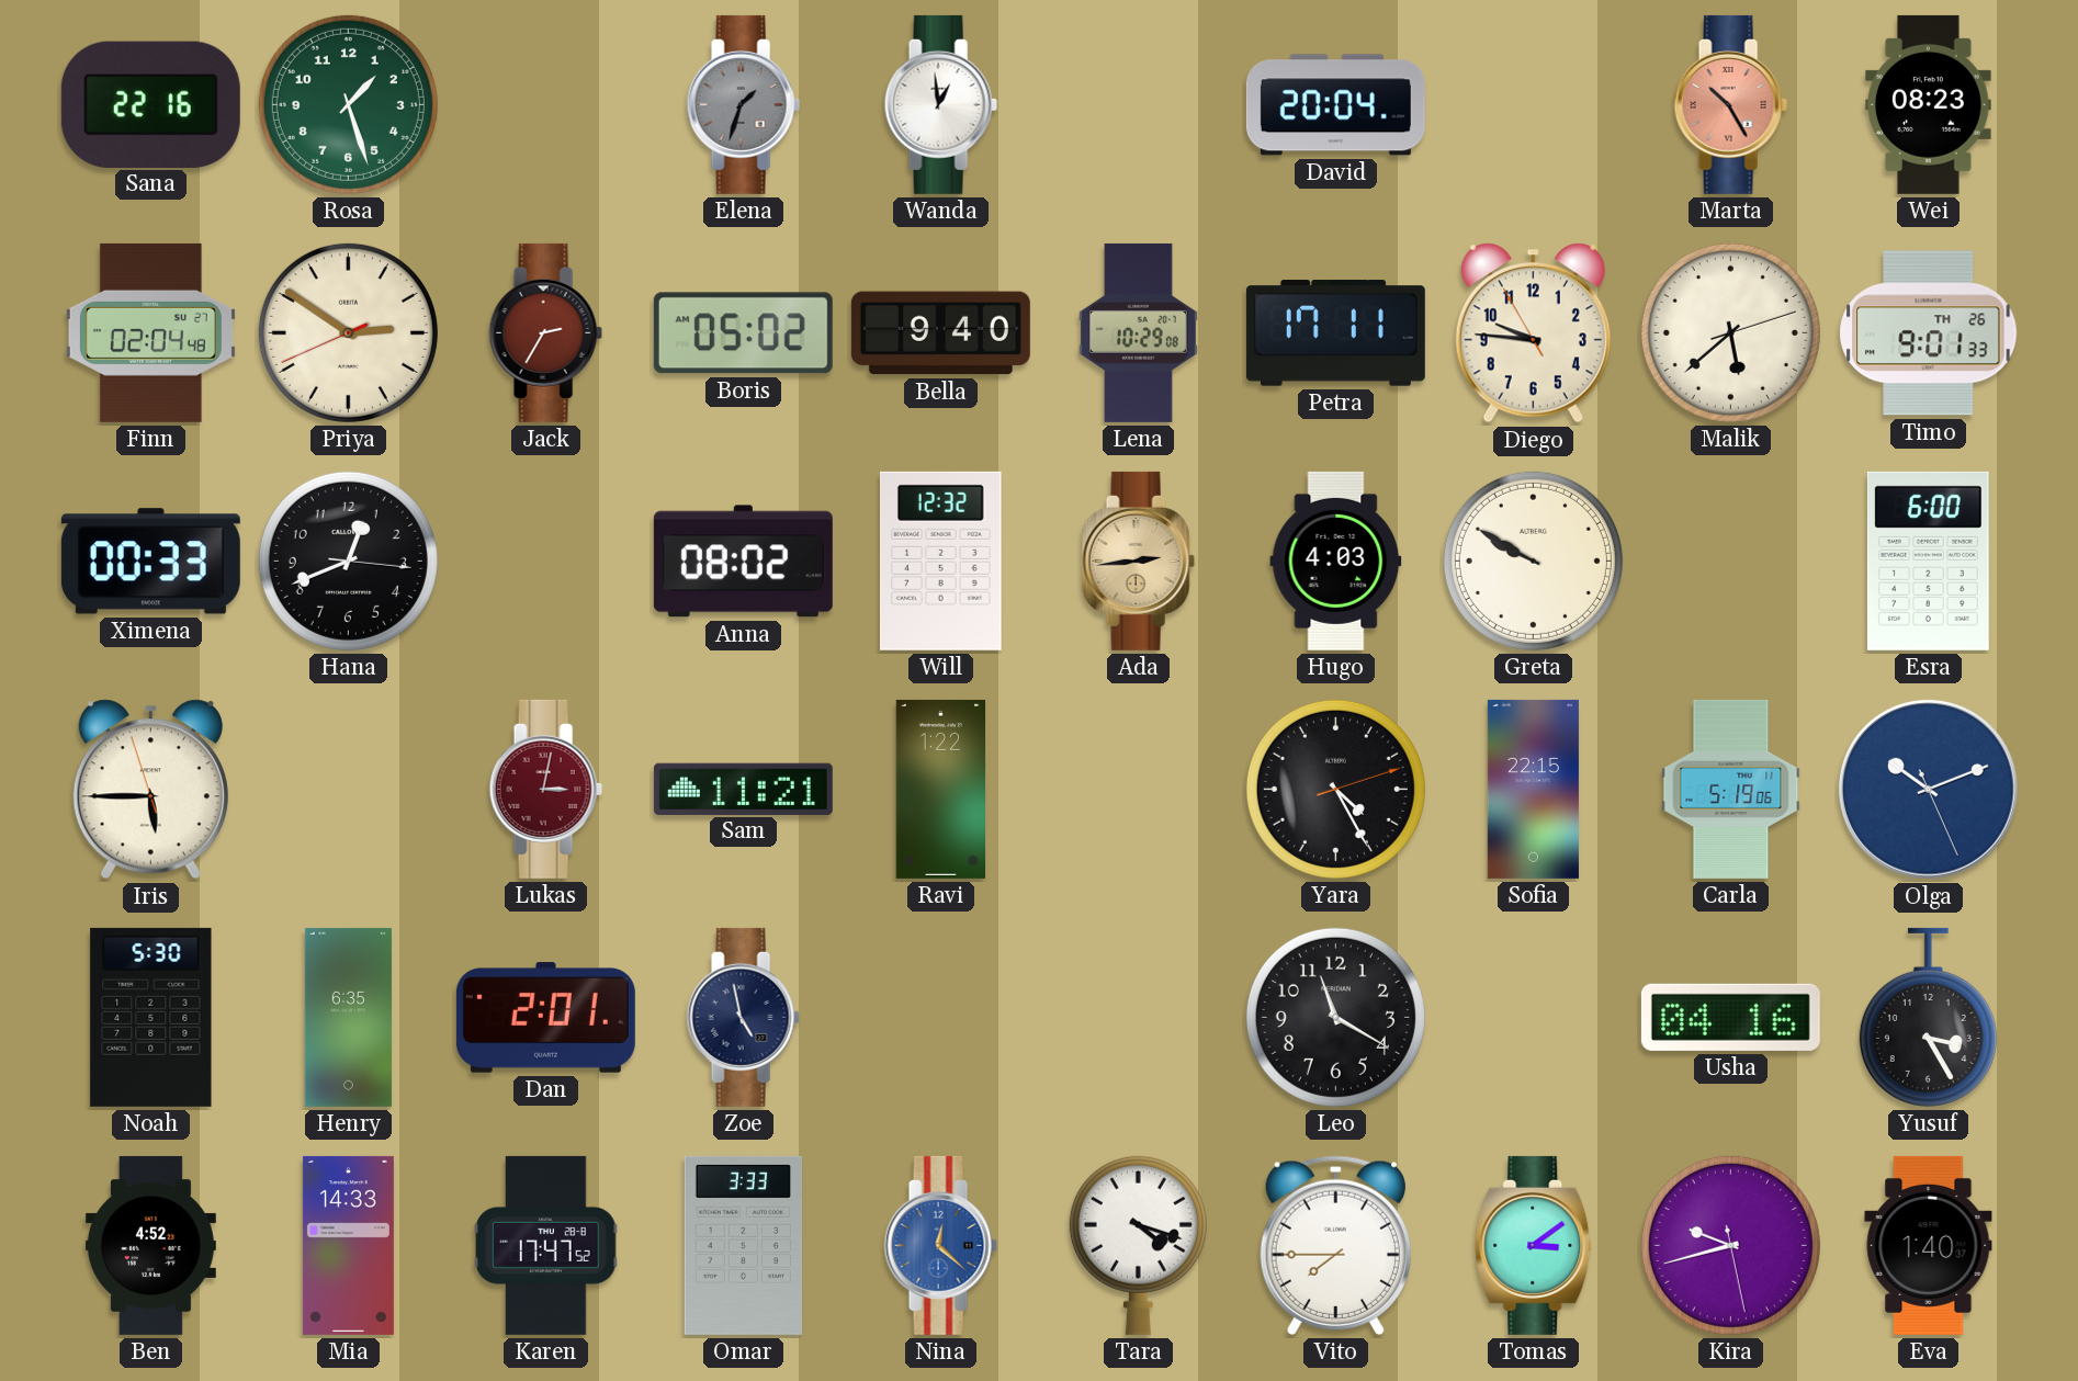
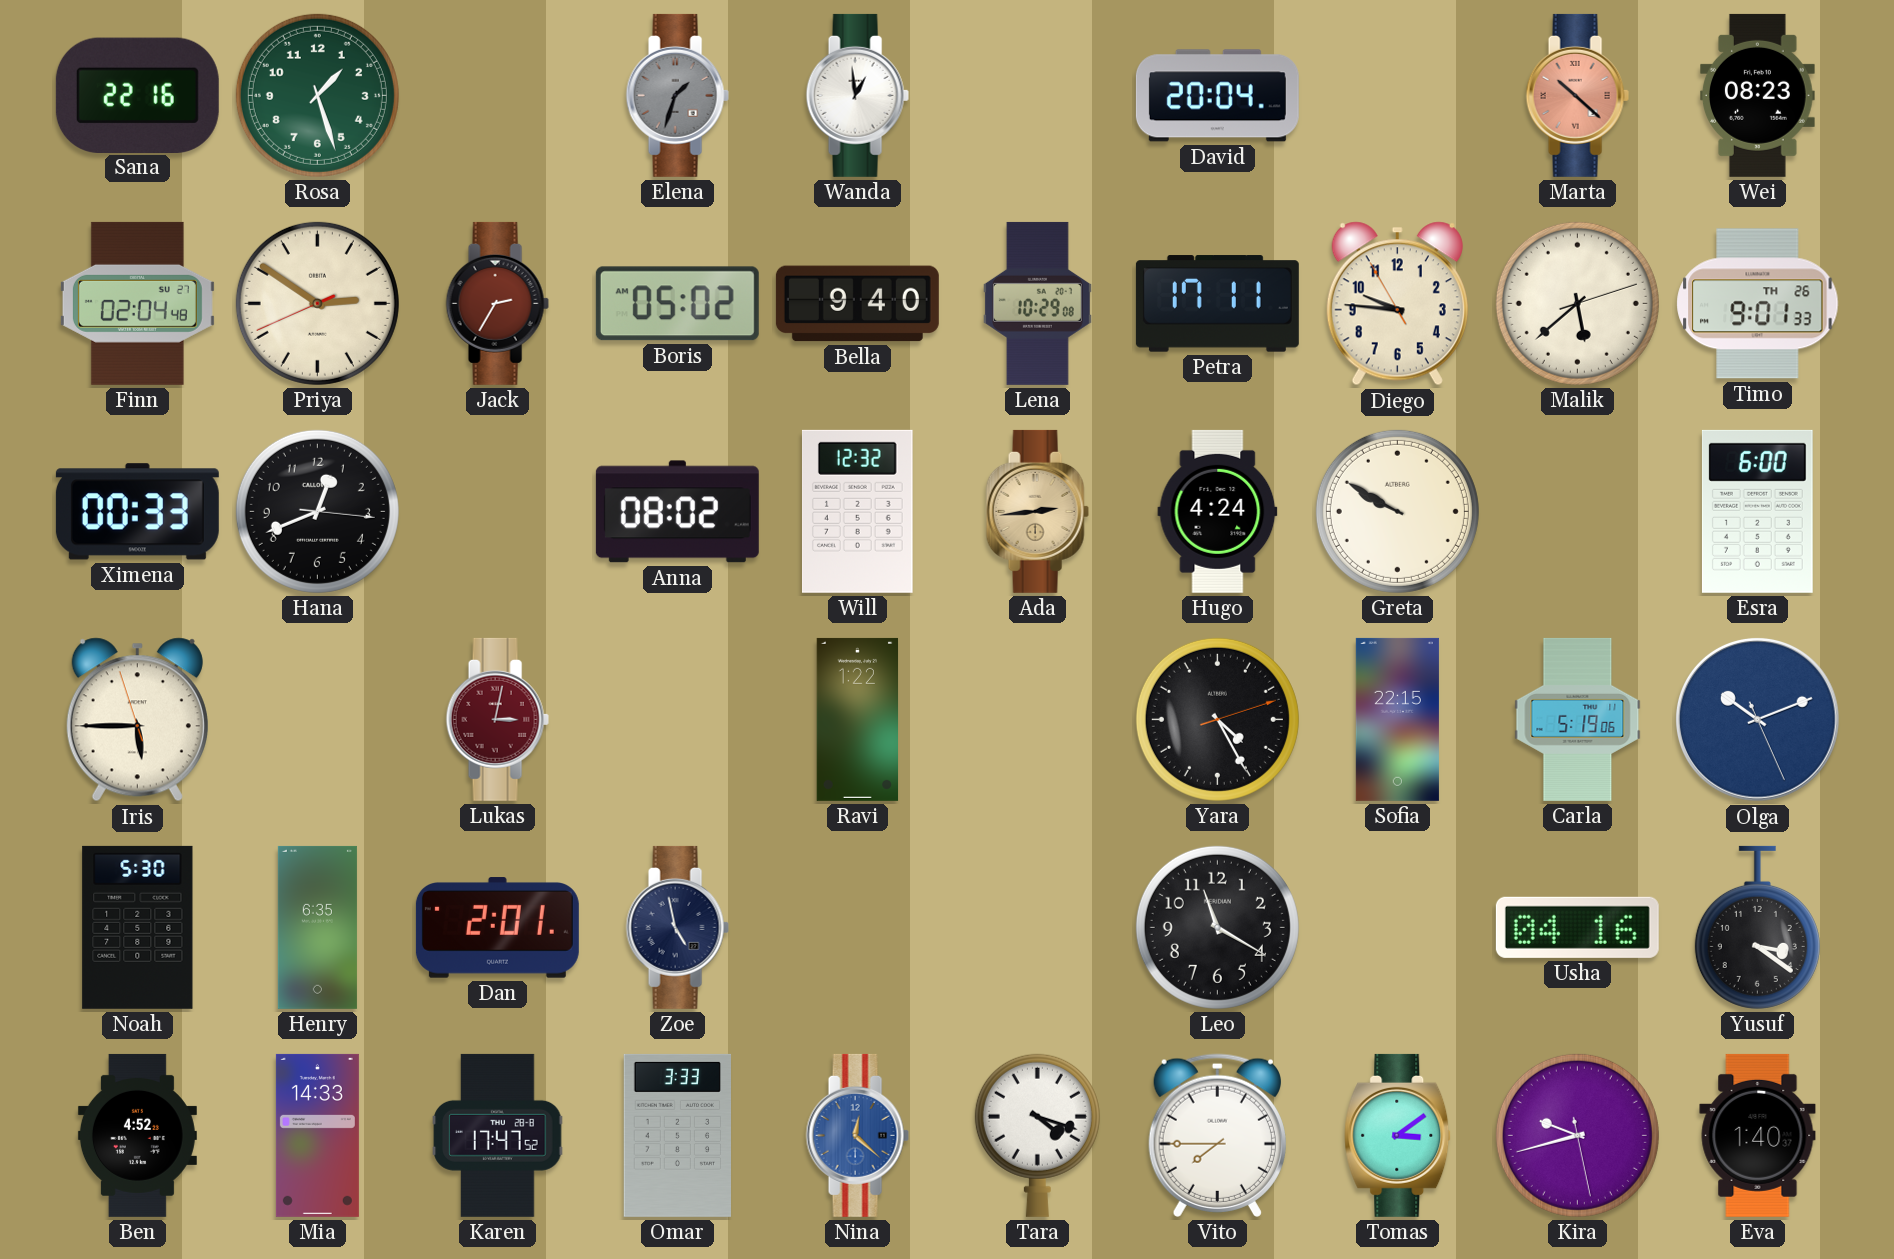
Marta: 10:25 -> 10:22 (1577, 95)
Hugo: 4:03 -> 4:24 (1218, 511)
Sam: 11:21 -> none (743, 789)
Yusuf: 3:25 -> 3:21 (1757, 927)
